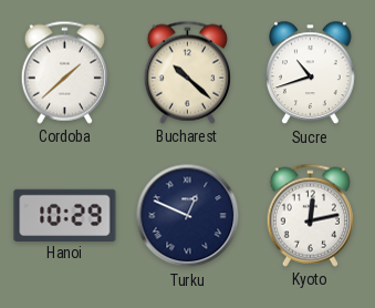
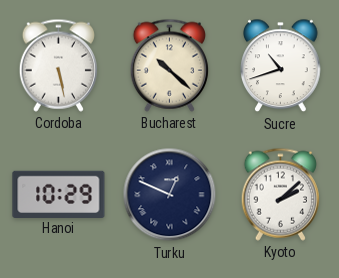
Cordoba: 1:38 -> 5:28 (58, 65)
Kyoto: 12:13 -> 2:08 (280, 194)
